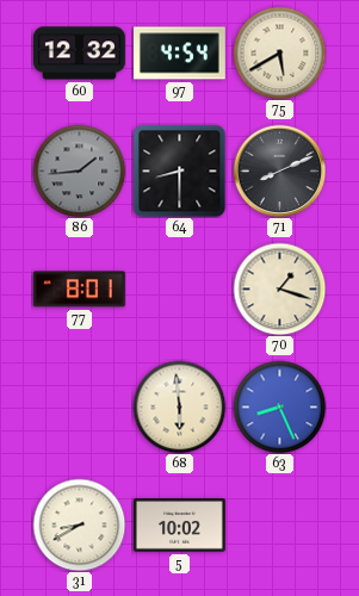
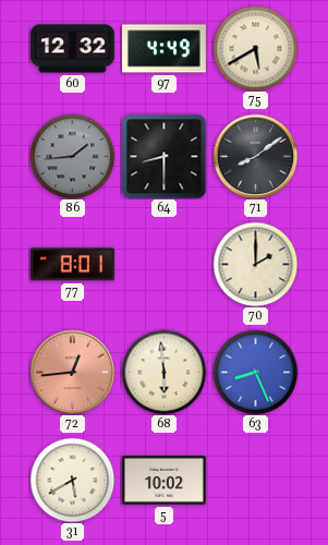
97: 4:54 -> 4:49 (165, 49)
71: 8:11 -> 8:09 (255, 156)
70: 1:18 -> 2:00 (255, 264)
72: none -> 12:44 (72, 372)
31: 8:40 -> 5:40 (72, 480)
